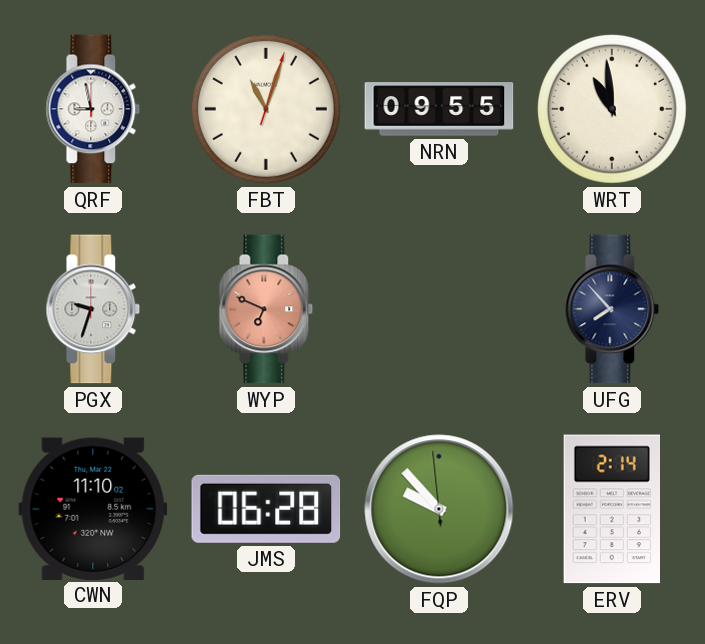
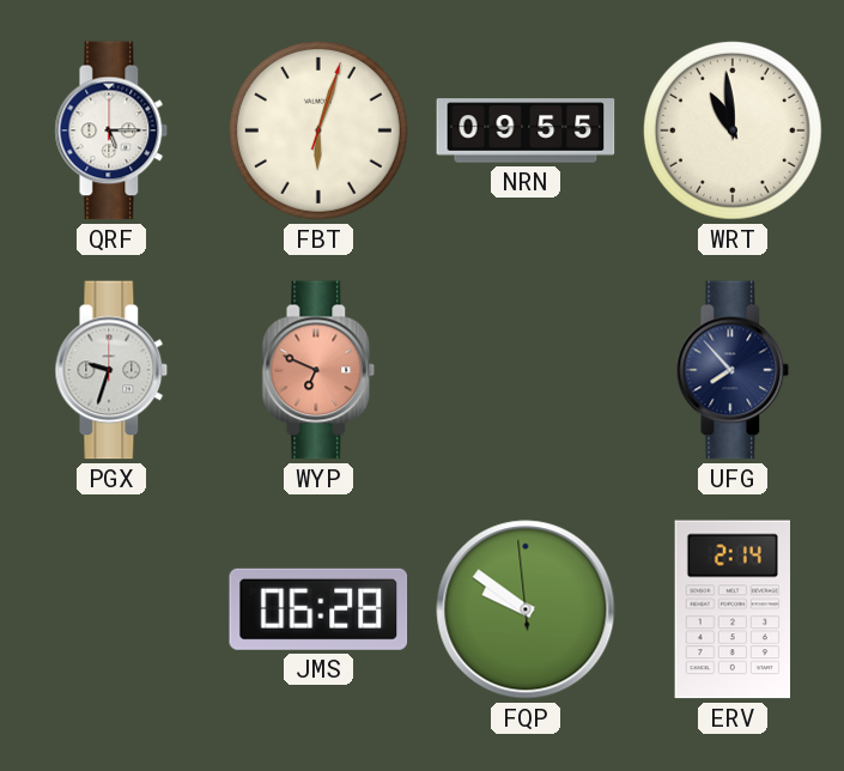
QRF: 8:58 -> 5:15 (111, 130)
FBT: 11:03 -> 6:03 (318, 130)
CWN: 11:10 -> none (93, 508)
FQP: 9:52 -> 9:50 (526, 609)
